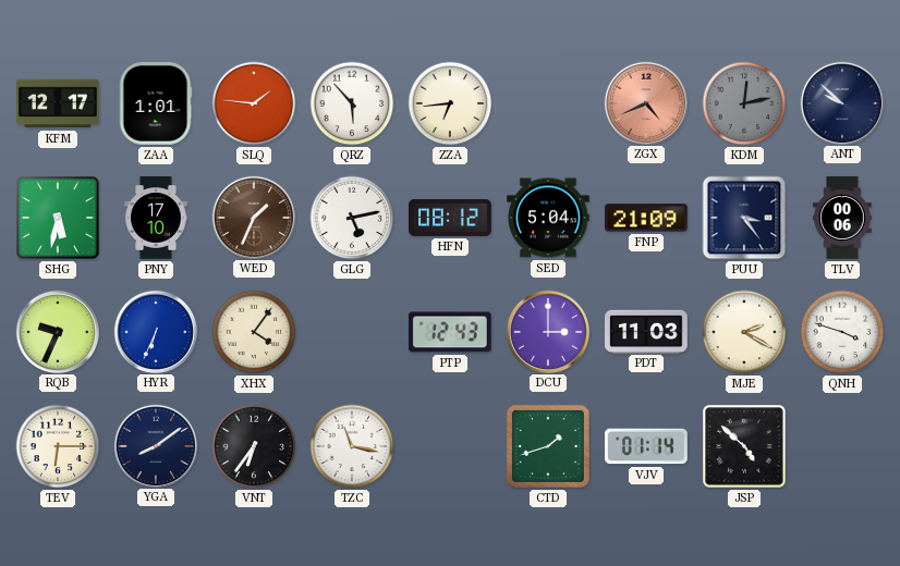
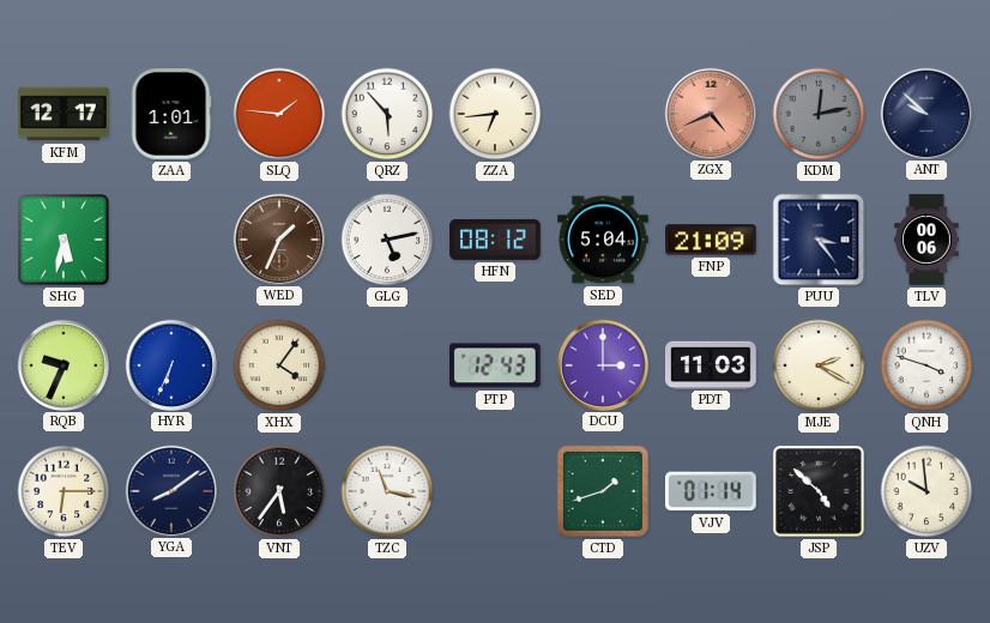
PNY: 17:10 -> none (156, 218)
VNT: 6:36 -> 5:36 (279, 491)
UZV: none -> 9:59 (926, 491)
